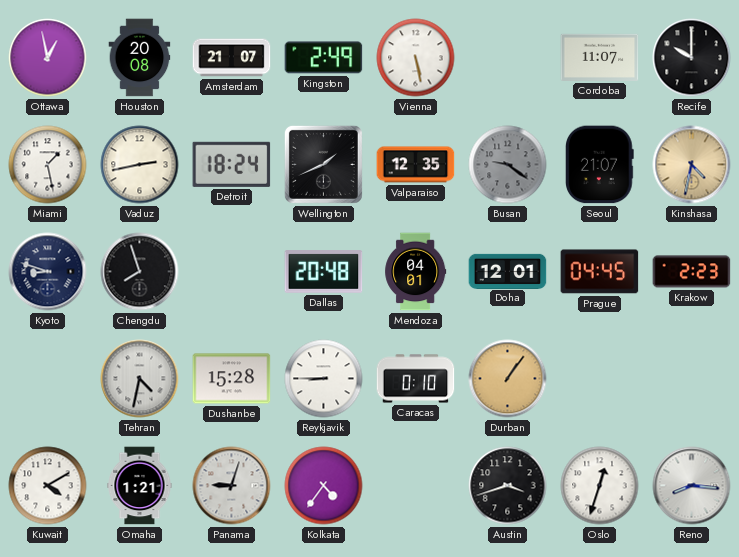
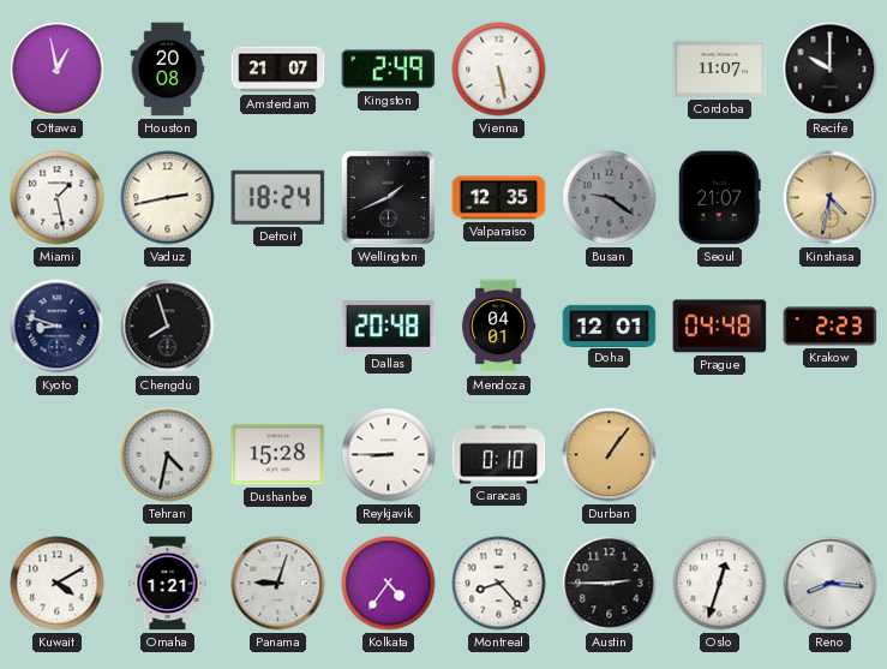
Prague: 04:45 -> 04:48 (720, 327)
Montreal: none -> 8:23 (499, 584)
Austin: 3:42 -> 2:45 (610, 584)
